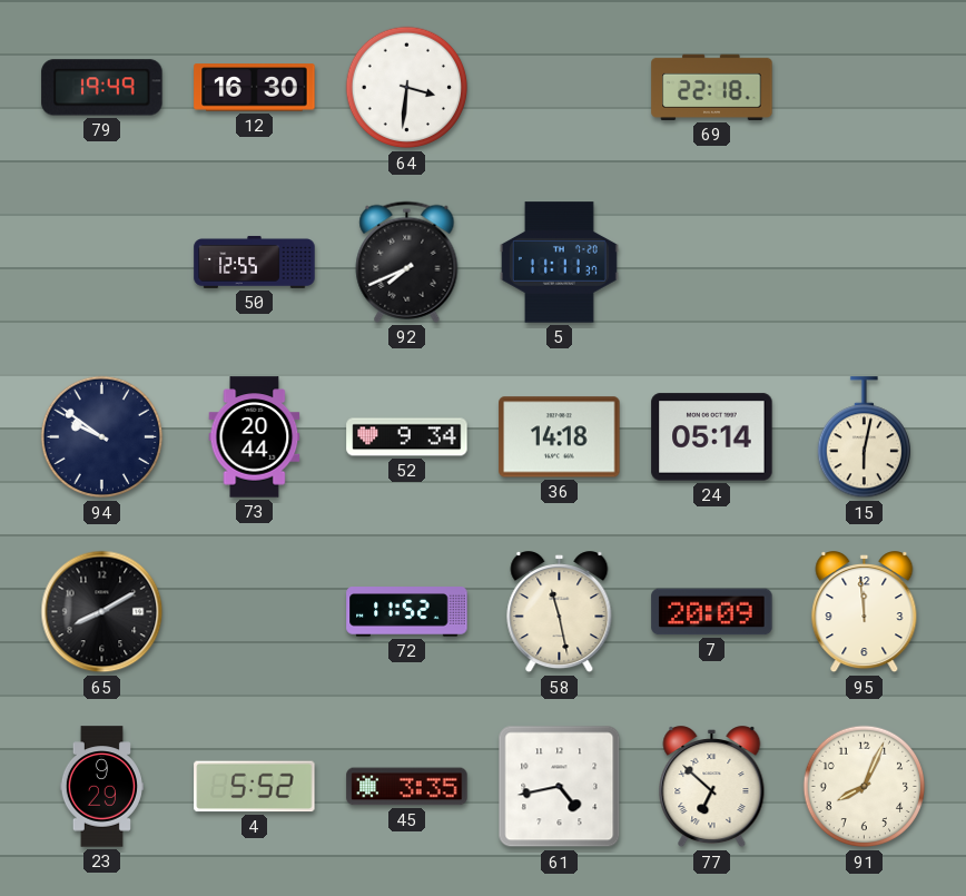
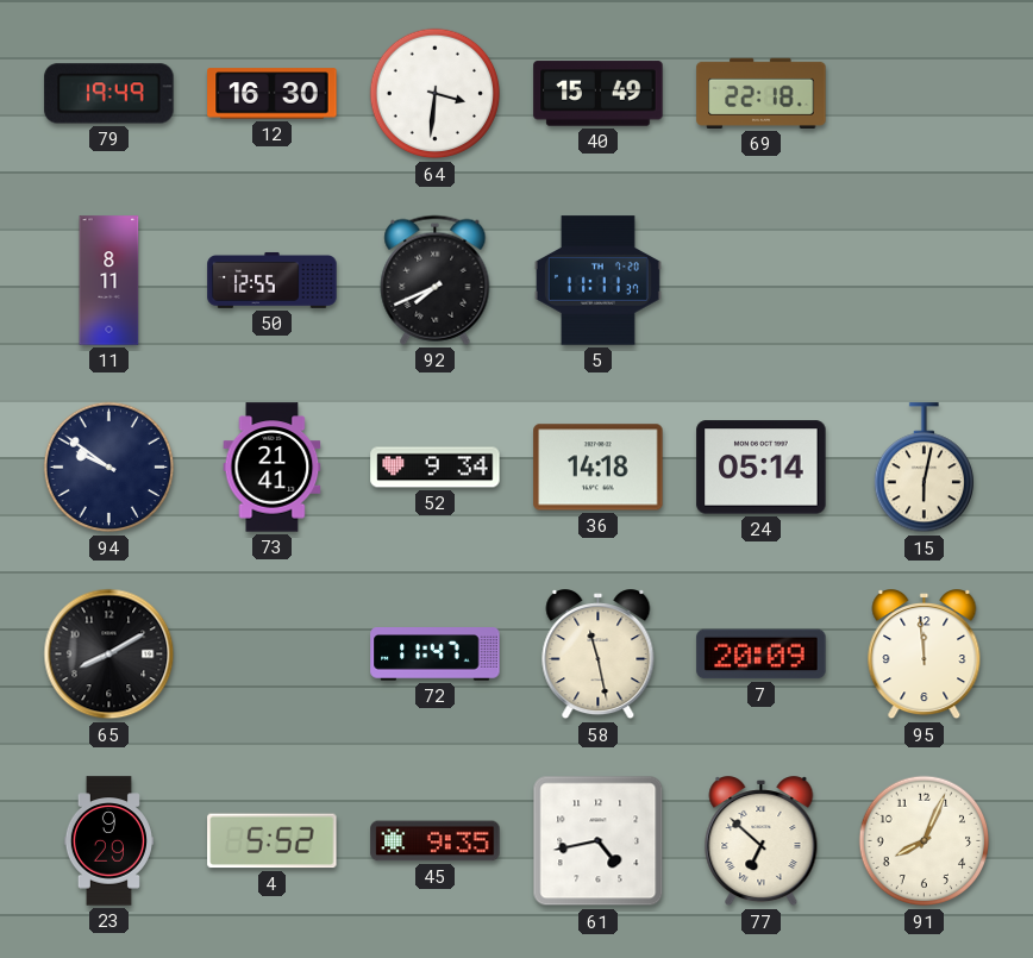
40: none -> 15:49 (599, 94)
11: none -> 8:11 (109, 281)
73: 20:44 -> 21:41 (273, 468)
72: 11:52 -> 11:47 (436, 655)
45: 3:35 -> 9:35 (436, 841)
